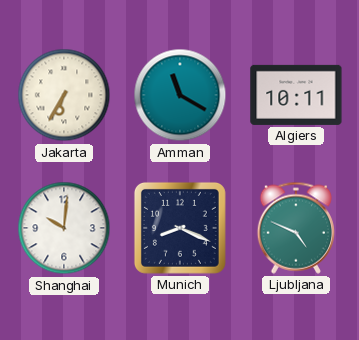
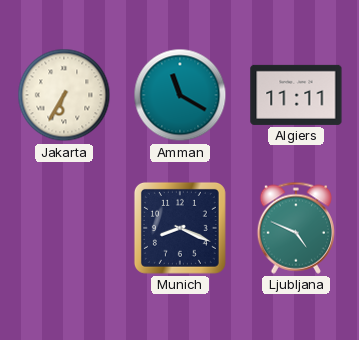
Algiers: 10:11 -> 11:11 (296, 95)
Shanghai: 10:01 -> none (64, 228)
